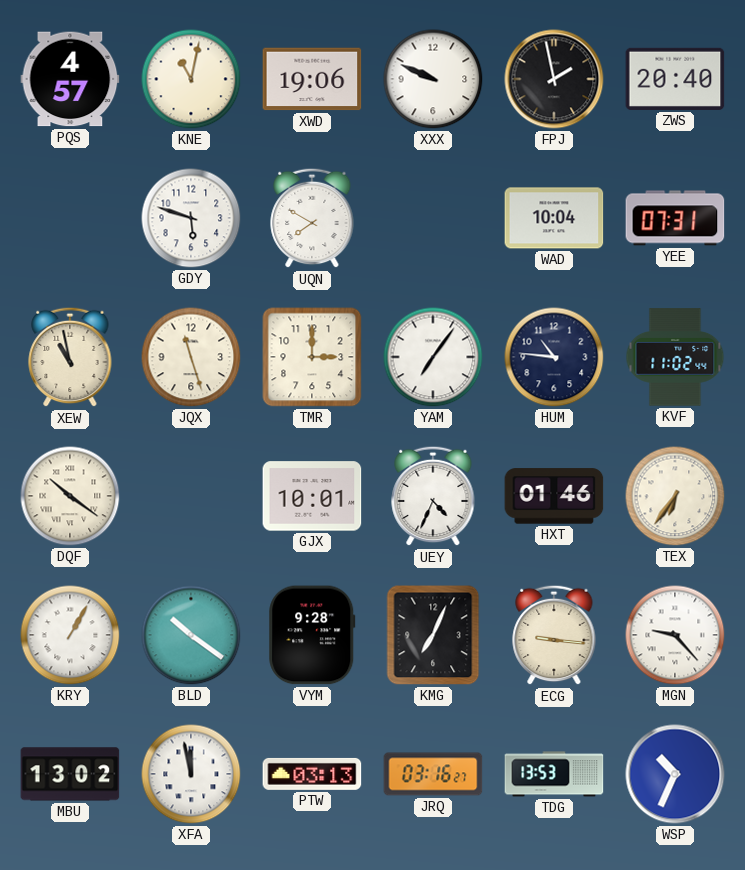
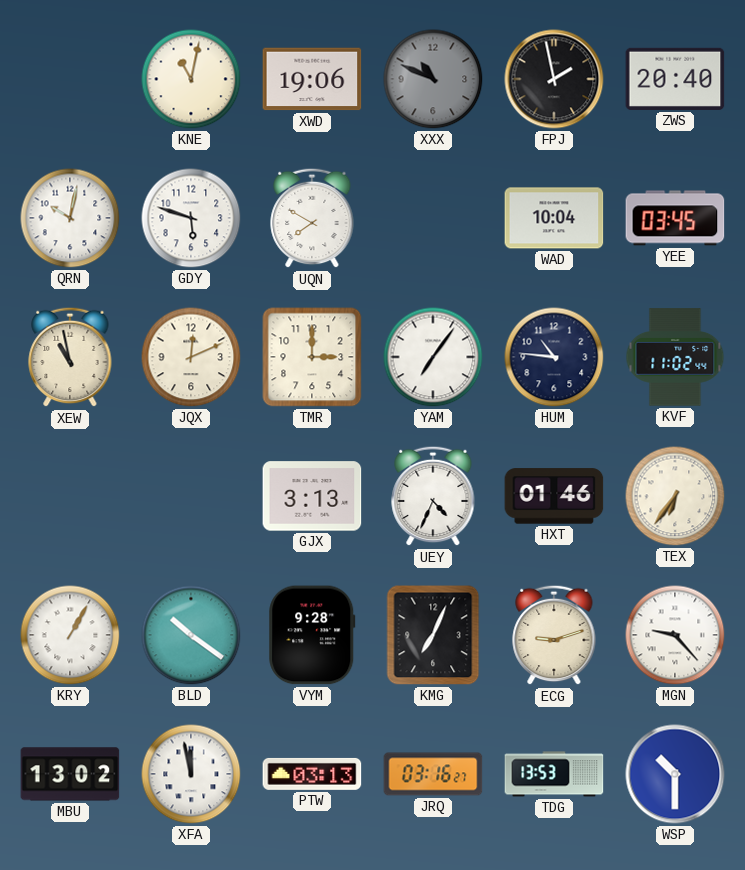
PQS: 4:57 -> none (70, 79)
XXX: 9:49 -> 10:49 (433, 79)
XXX dial: white -> grey (433, 79)
QRN: none -> 10:02 (70, 218)
YEE: 07:31 -> 03:45 (675, 218)
JQX: 11:27 -> 12:11 (191, 357)
DQF: 10:21 -> none (70, 496)
GJX: 10:01 -> 3:13 (312, 496)
ECG: 9:16 -> 9:12 (554, 635)
WSP: 10:34 -> 10:30 (675, 774)
